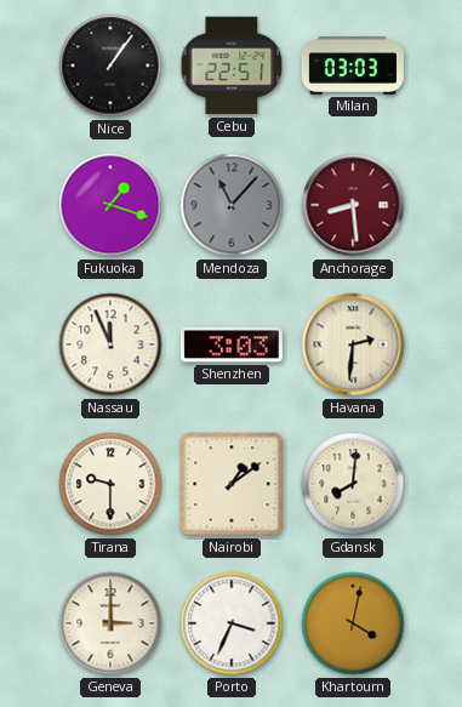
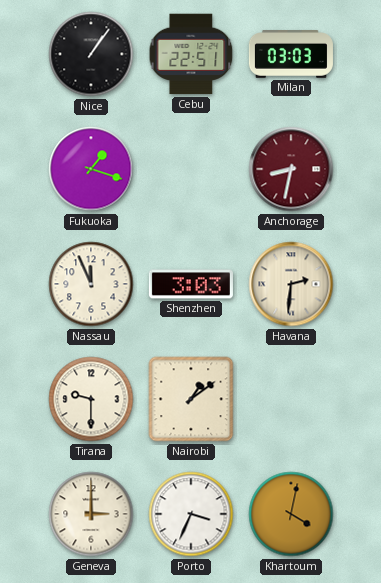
Mendoza: 11:07 -> none (232, 205)
Anchorage: 8:29 -> 8:32 (291, 169)
Gdansk: 8:01 -> none (353, 484)
